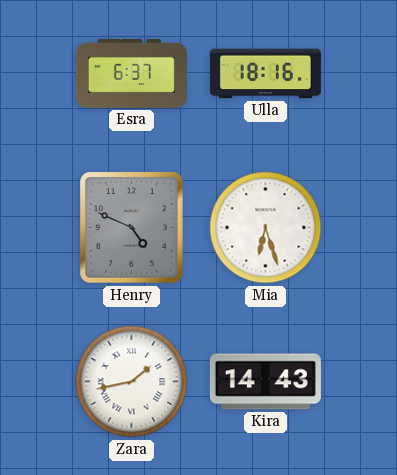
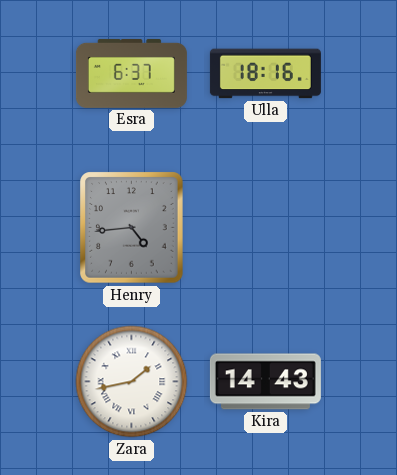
Henry: 4:49 -> 4:44 (132, 228)
Mia: 6:27 -> none (266, 228)
